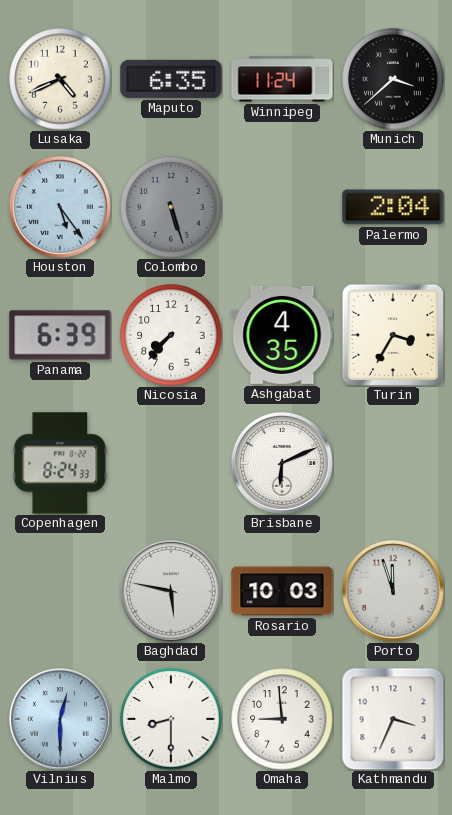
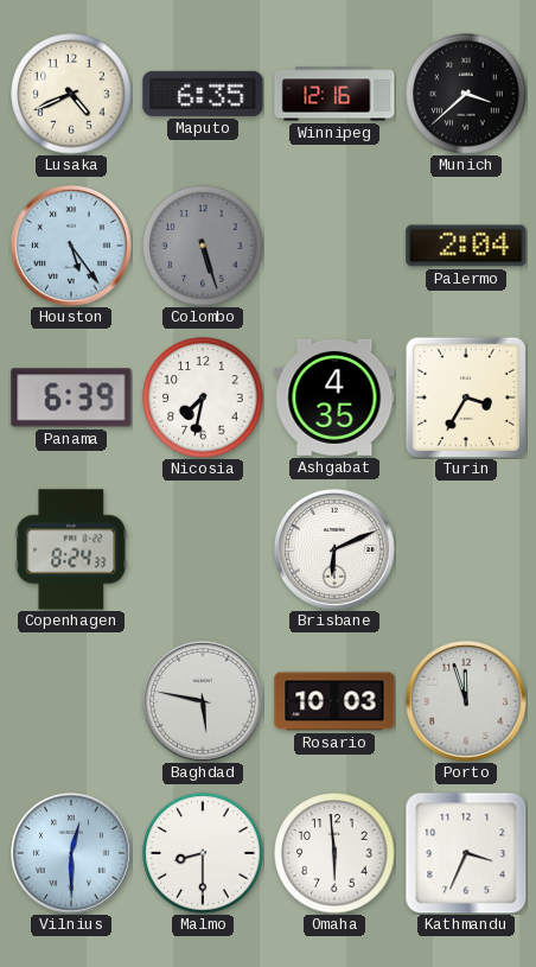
Winnipeg: 11:24 -> 12:16 (334, 94)
Nicosia: 7:37 -> 7:32 (203, 397)
Omaha: 8:59 -> 5:59 (334, 853)
